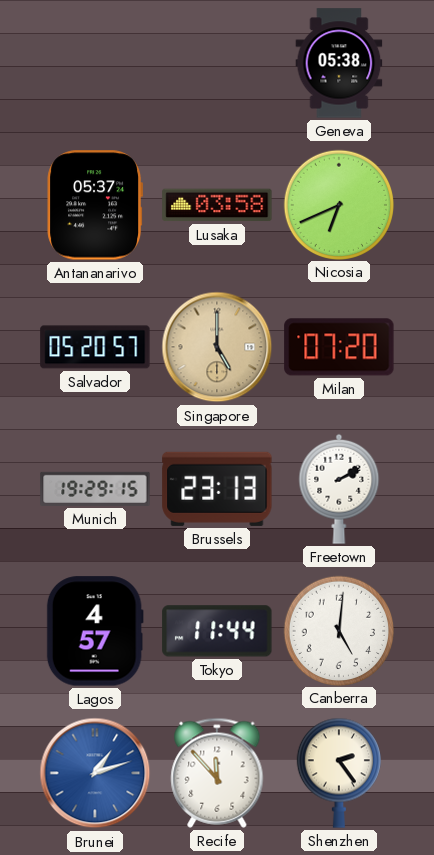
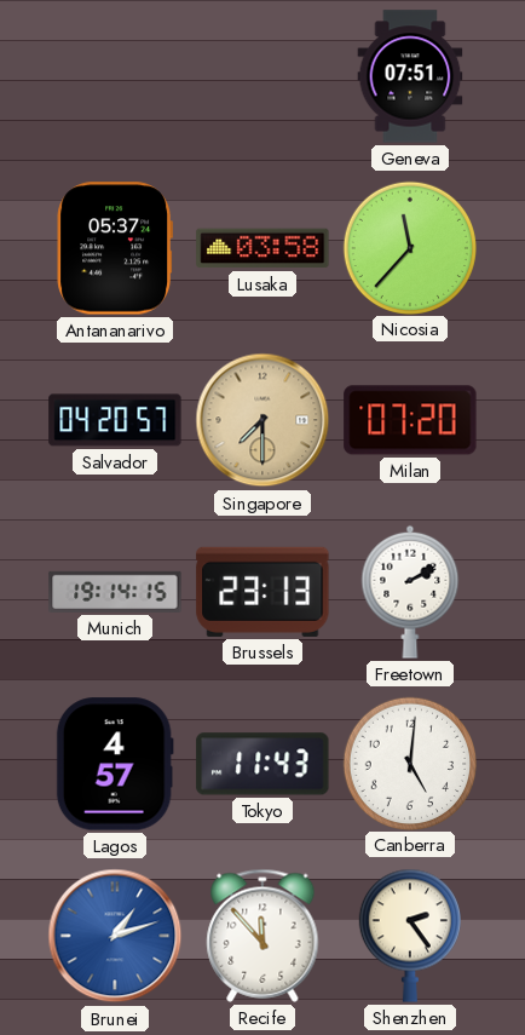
Geneva: 05:38 -> 07:51 (410, 76)
Nicosia: 6:41 -> 11:37 (409, 247)
Salvador: 05:20 -> 04:20 (115, 420)
Singapore: 5:00 -> 7:30 (262, 420)
Munich: 19:29 -> 19:14 (115, 592)
Tokyo: 11:44 -> 11:43 (262, 764)
